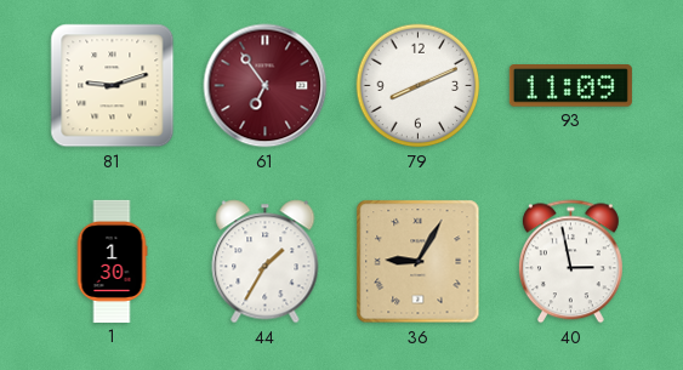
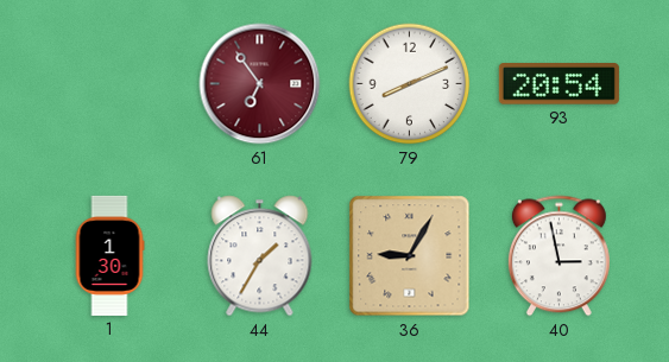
81: 9:12 -> none (113, 86)
93: 11:09 -> 20:54 (558, 84)
